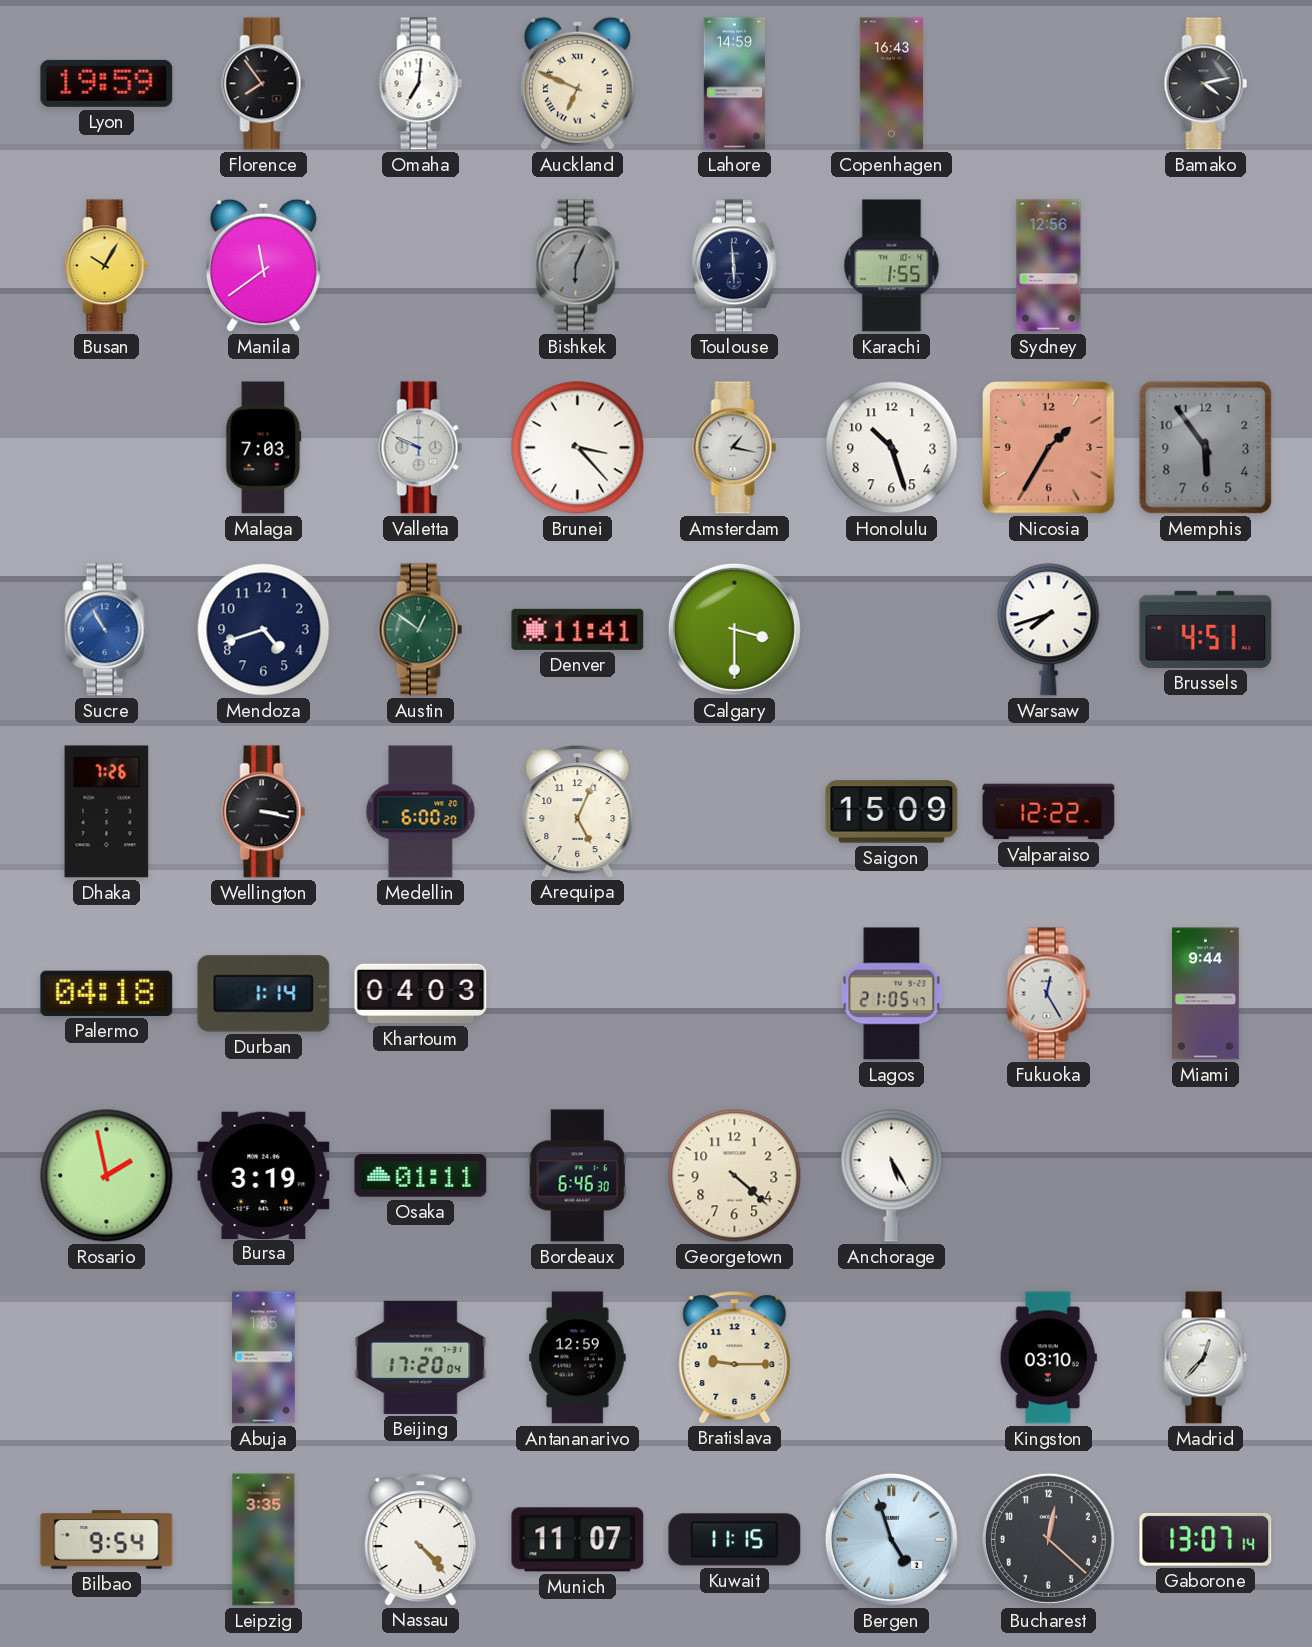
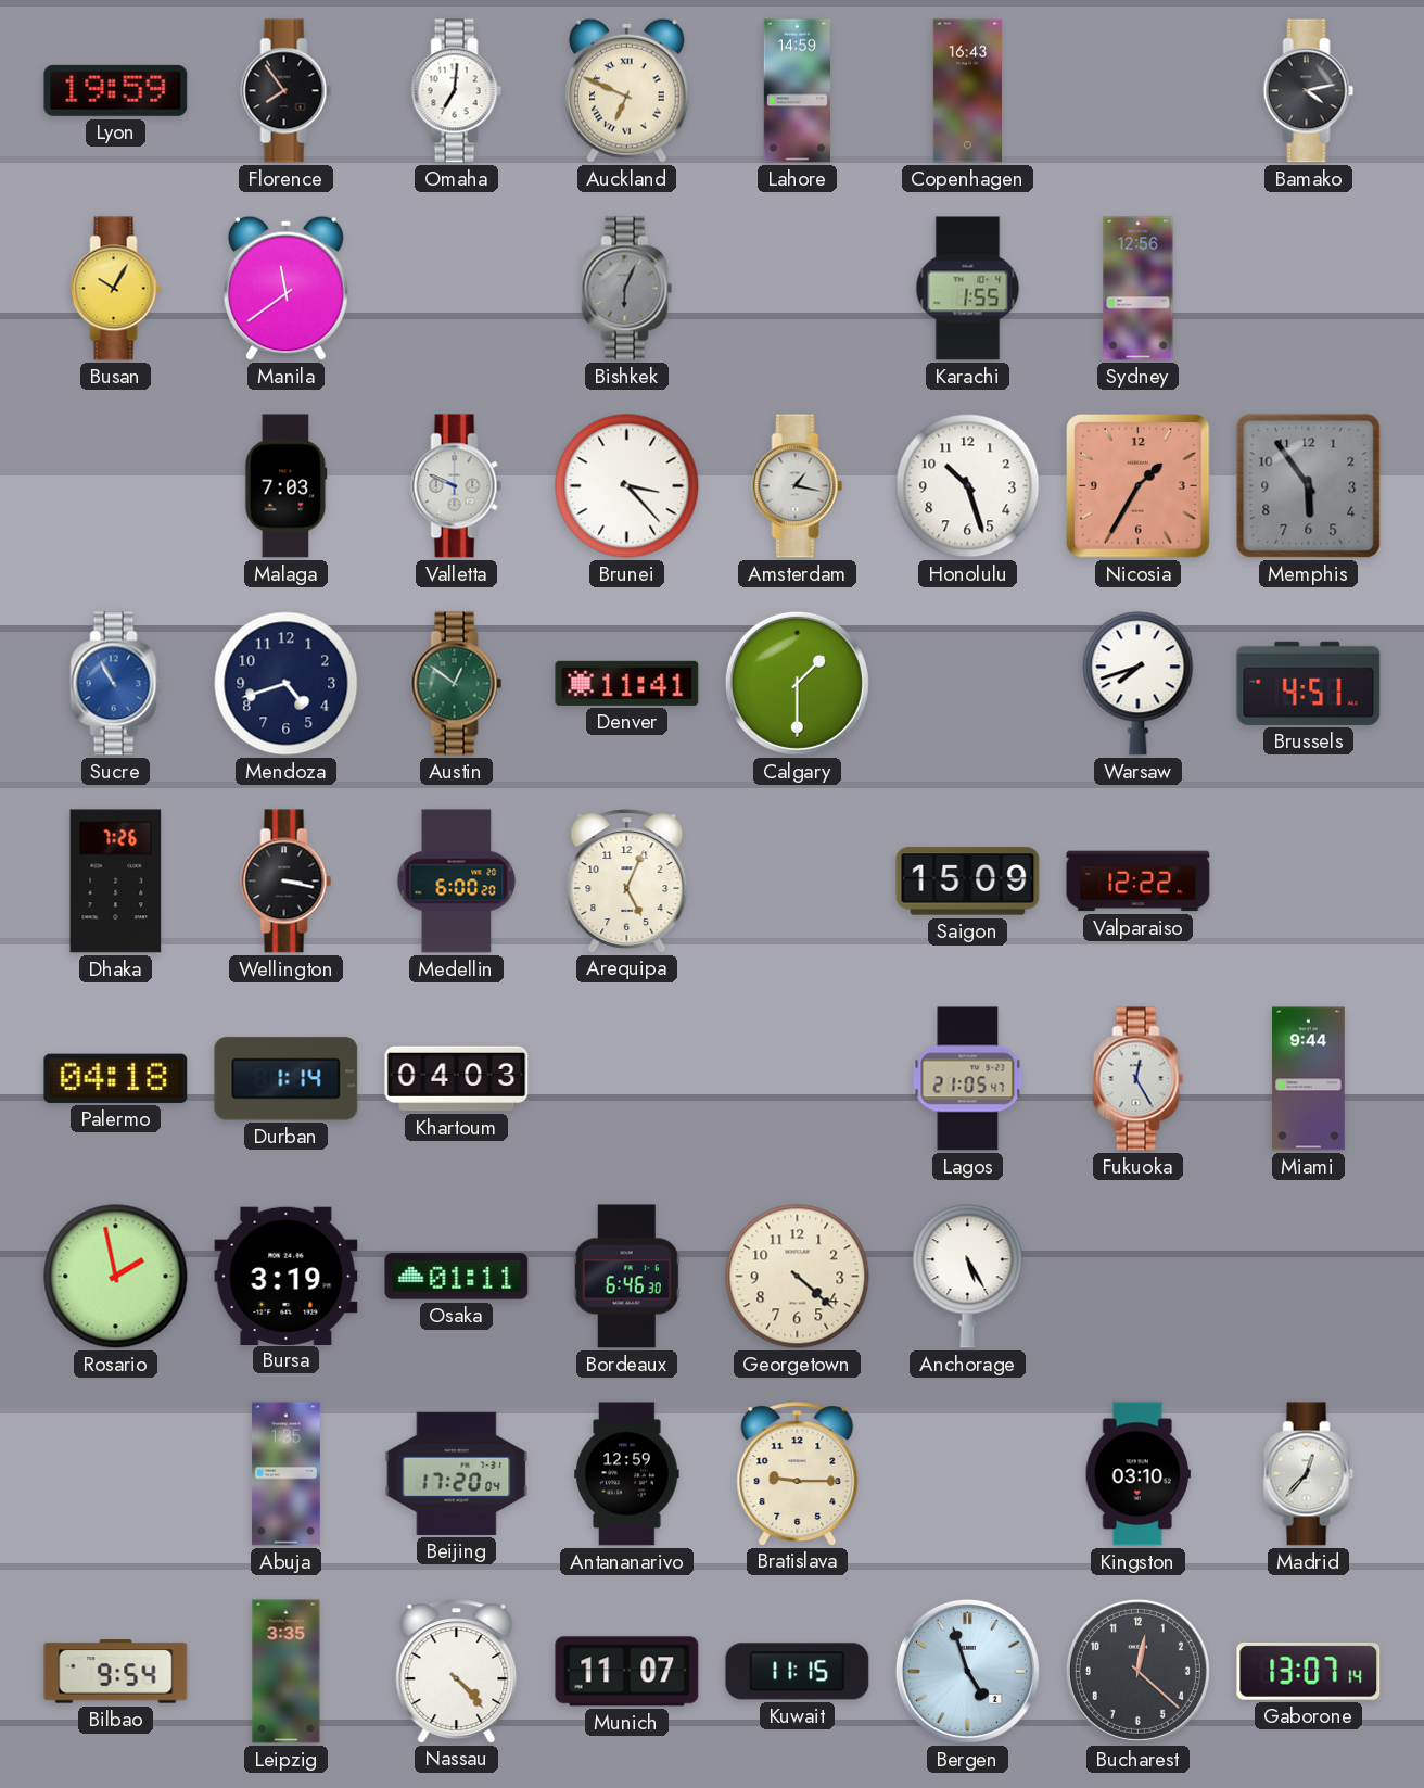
Toulouse: 5:59 -> none (734, 266)
Calgary: 3:30 -> 1:30 (797, 683)
